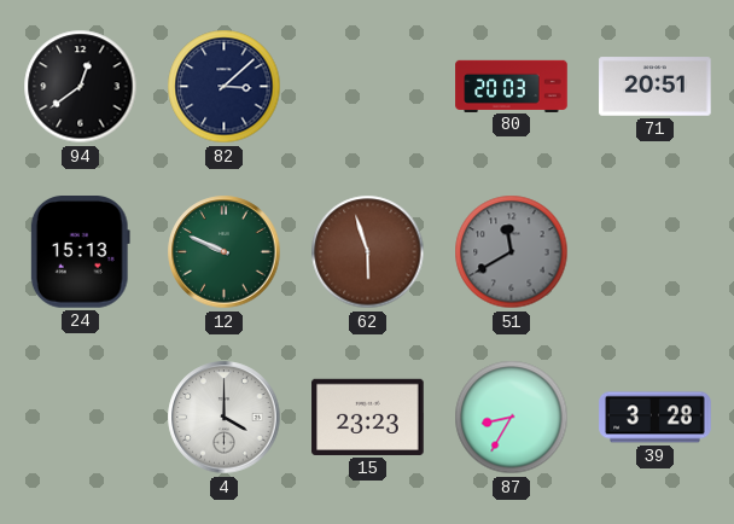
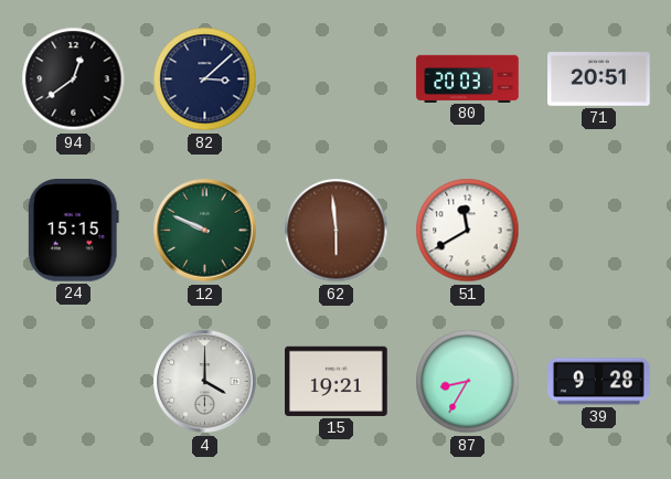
24: 15:13 -> 15:15 (73, 231)
62: 5:57 -> 5:59 (337, 231)
51 dial: grey -> white (468, 231)
15: 23:23 -> 19:21 (337, 381)
39: 3:28 -> 9:28 (599, 382)
